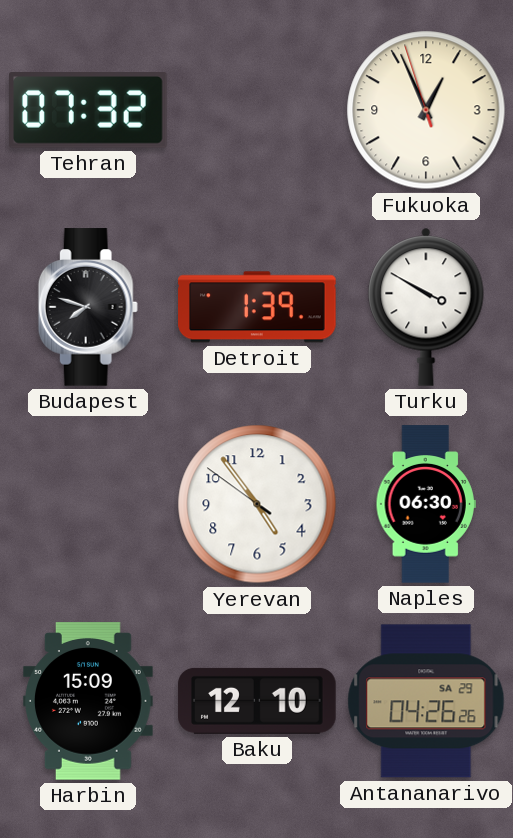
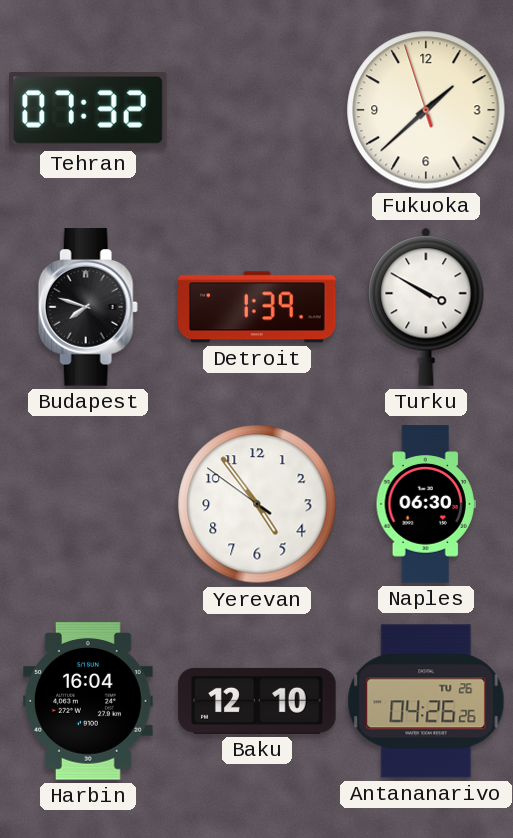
Fukuoka: 12:55 -> 1:37 (426, 110)
Harbin: 15:09 -> 16:04 (89, 701)
Antananarivo date: SA 29 -> TU 26 (426, 701)
